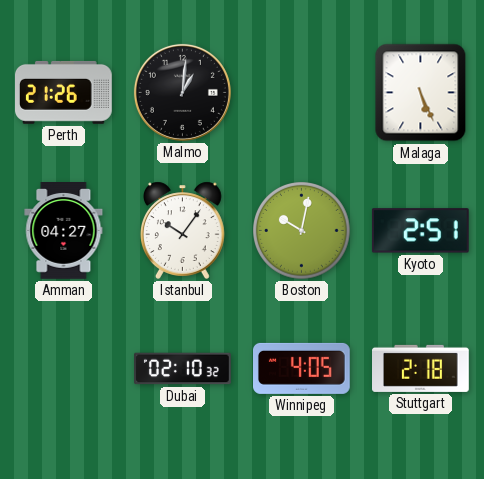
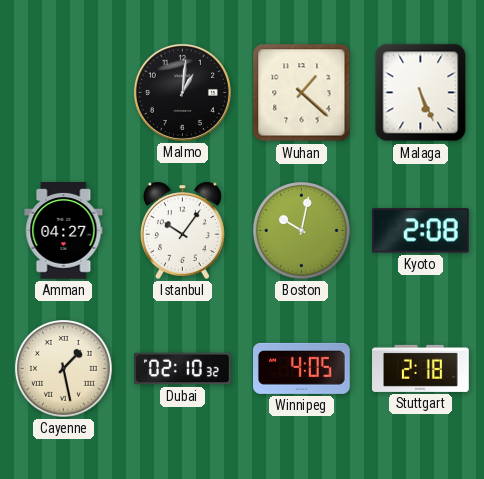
Perth: 21:26 -> none (64, 92)
Wuhan: none -> 1:22 (302, 93)
Kyoto: 2:51 -> 2:08 (420, 231)
Cayenne: none -> 1:28 (64, 369)
